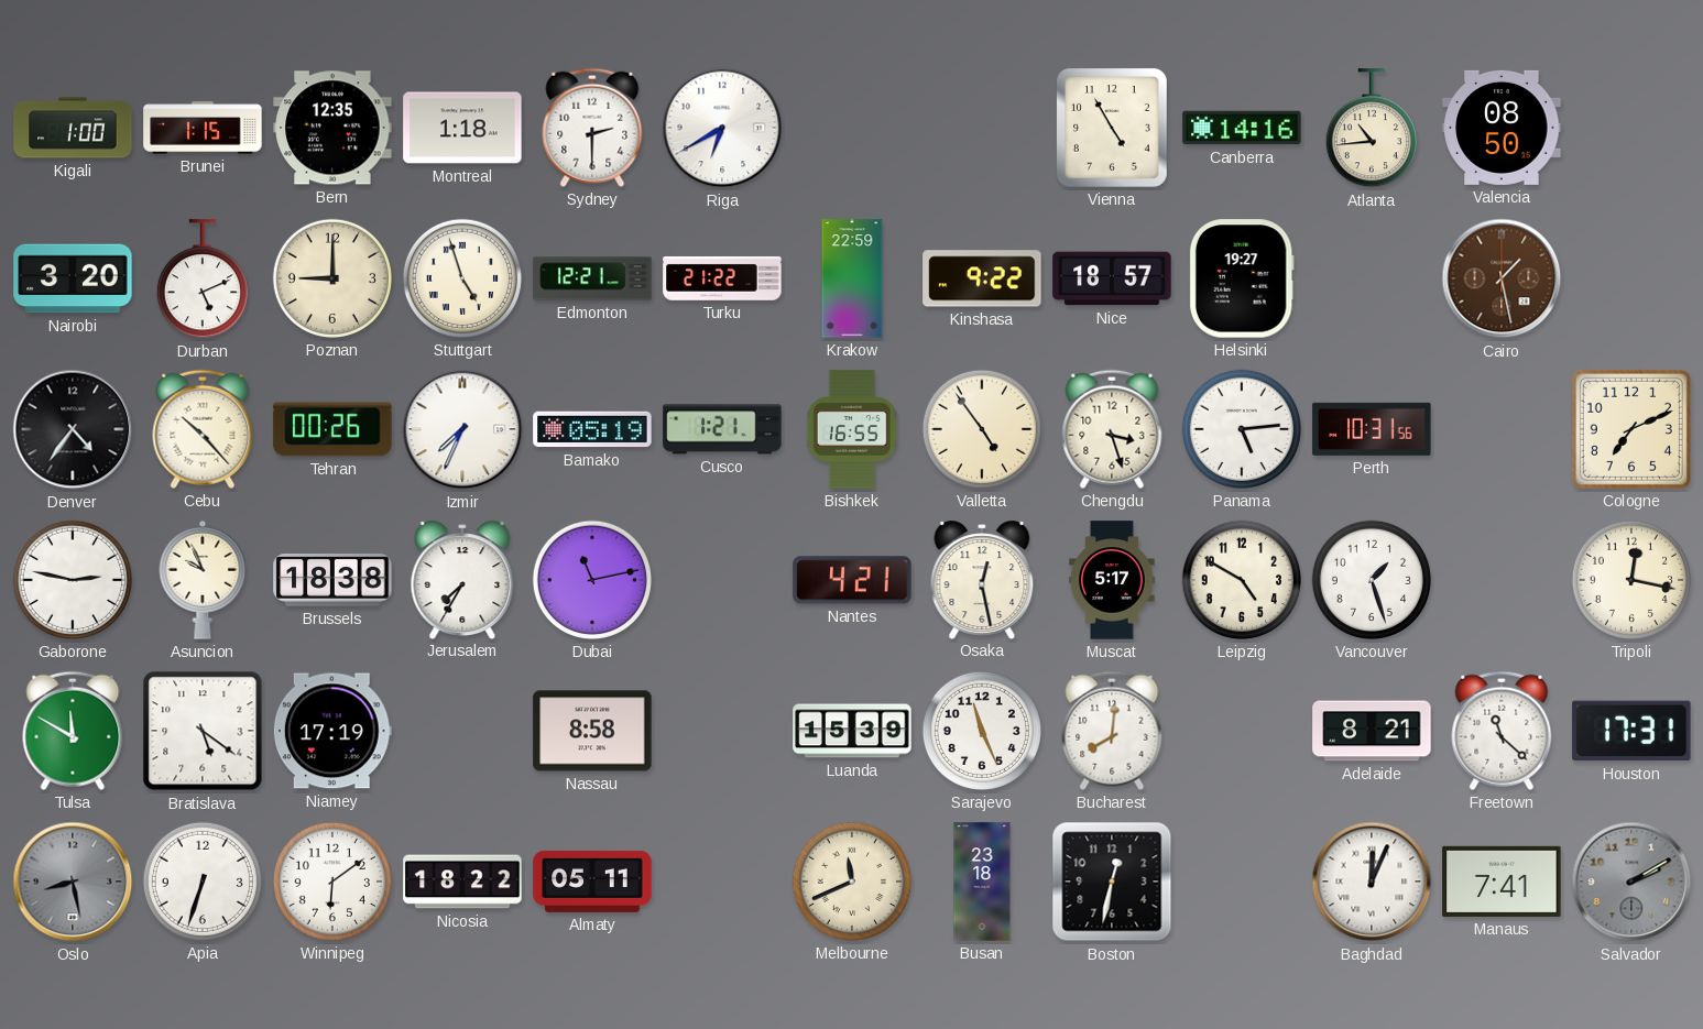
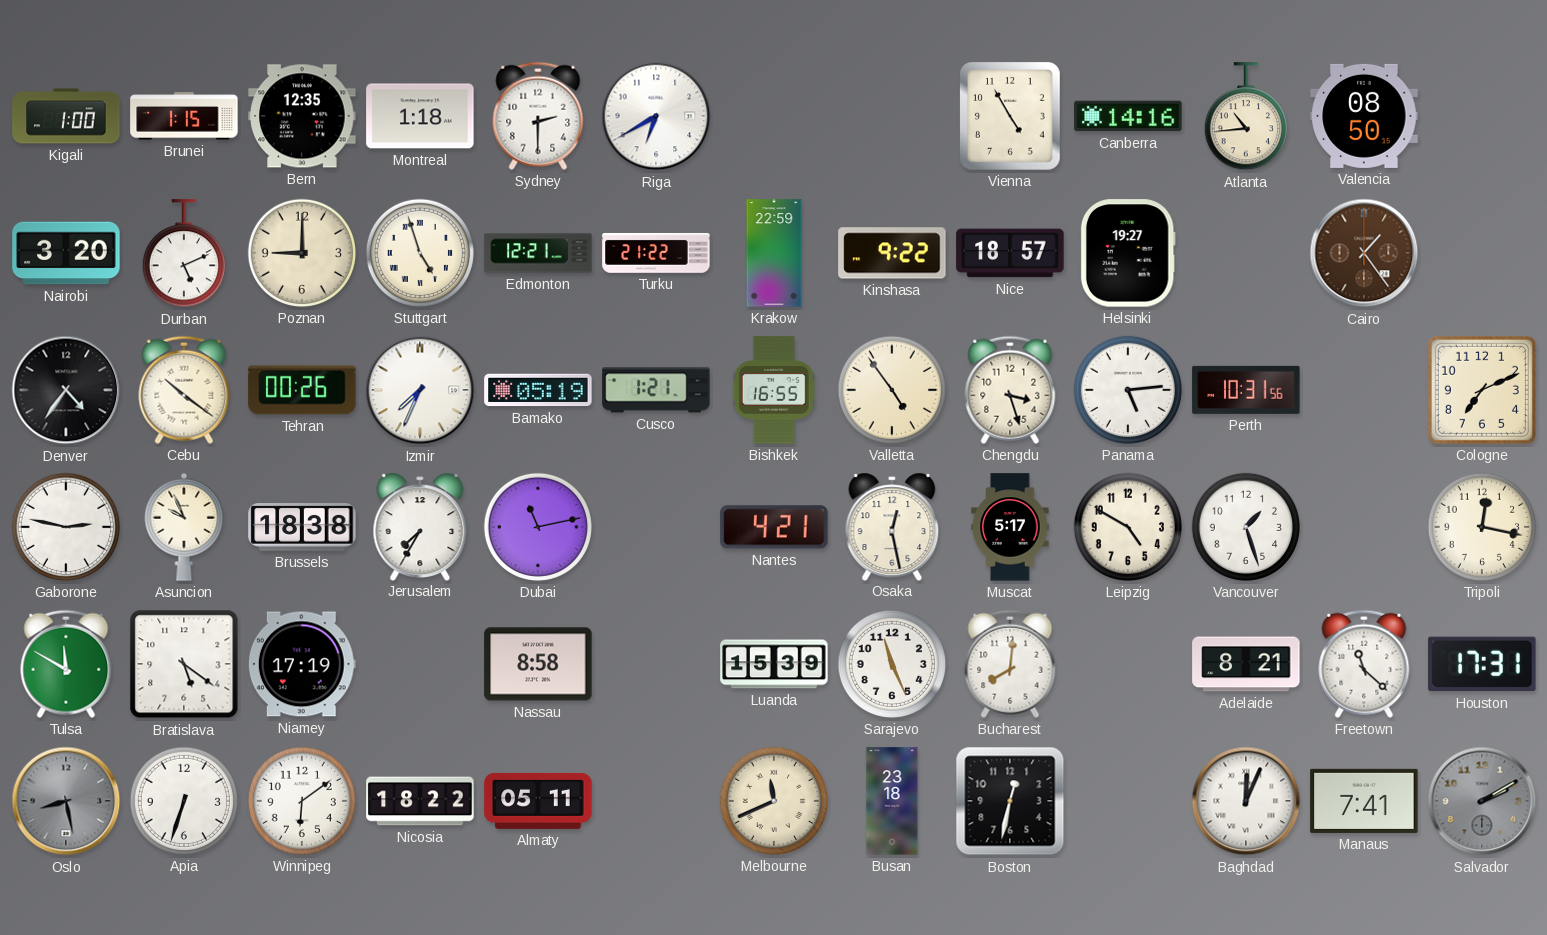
Cairo: 1:28 -> 1:24 (1364, 253)
Cebu: 10:23 -> 10:21 (184, 390)
